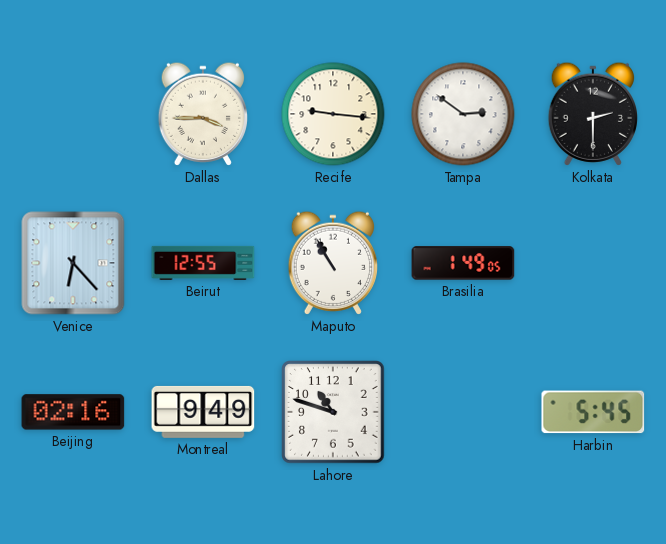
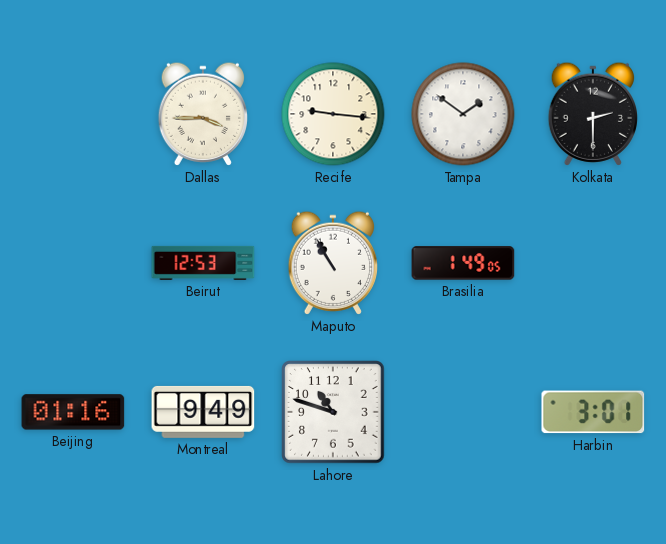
Tampa: 2:51 -> 1:51 (463, 114)
Venice: 6:23 -> none (73, 263)
Beirut: 12:55 -> 12:53 (203, 263)
Beijing: 02:16 -> 01:16 (73, 412)
Harbin: 5:45 -> 3:01 (593, 412)
